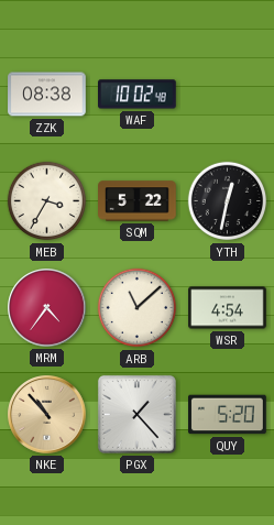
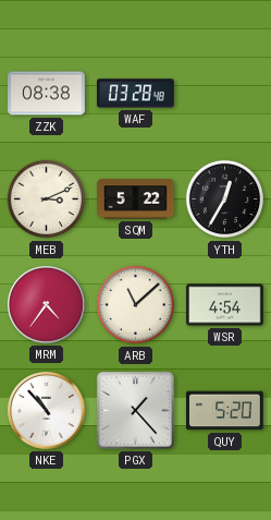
WAF: 10:02 -> 03:28 (136, 94)
MEB: 3:35 -> 3:11 (47, 199)
YTH: 12:32 -> 12:35 (225, 199)
NKE dial: champagne -> white (47, 411)
